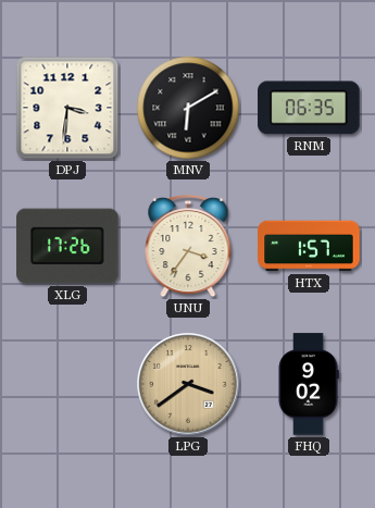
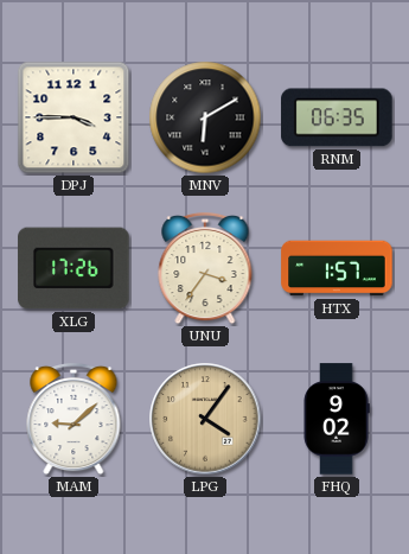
DPJ: 3:31 -> 3:45 (74, 117)
MAM: none -> 9:08 (74, 419)
LPG: 3:39 -> 4:06 (205, 419)
